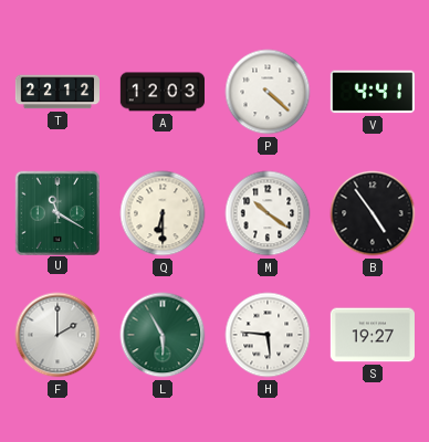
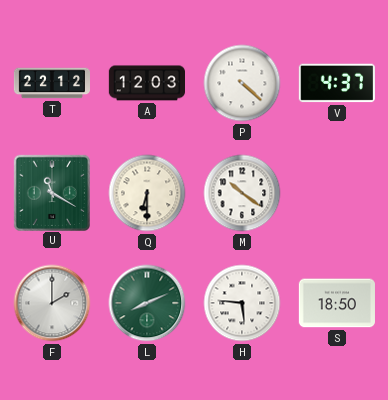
V: 4:41 -> 4:37 (337, 83)
B: 4:54 -> none (373, 213)
L: 5:55 -> 8:11 (147, 303)
S: 19:27 -> 18:50 (337, 303)
